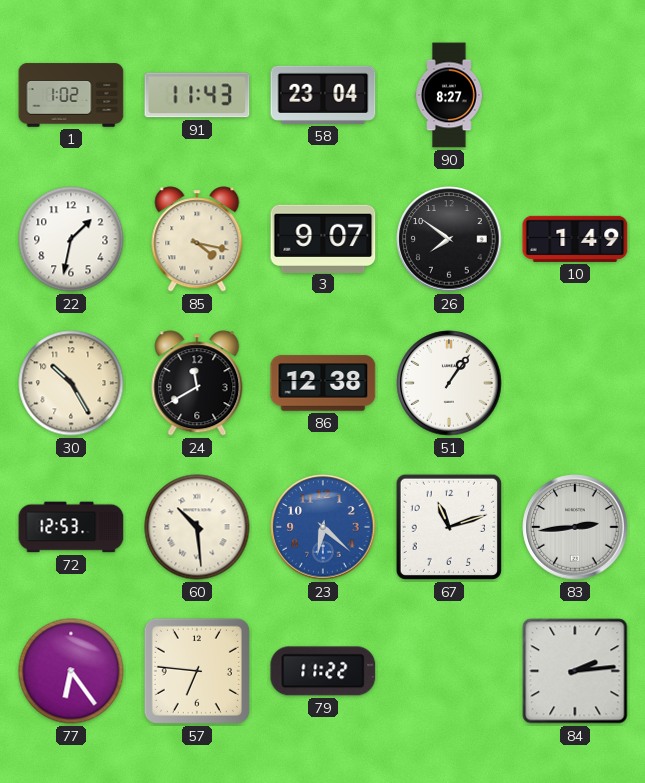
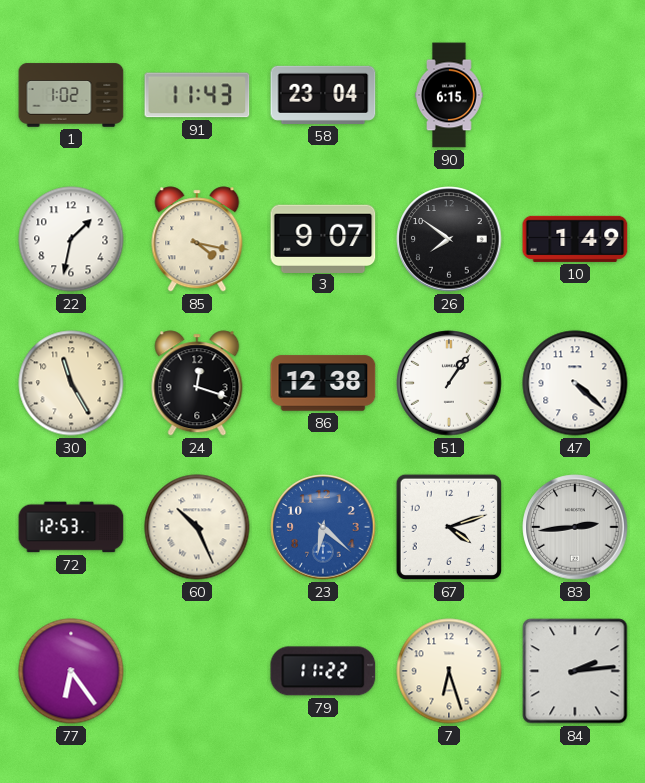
90: 8:27 -> 6:15 (449, 95)
30: 10:25 -> 11:25 (71, 383)
24: 11:40 -> 12:18 (197, 383)
47: none -> 4:22 (575, 383)
60: 10:29 -> 10:26 (197, 527)
67: 11:12 -> 4:12 (449, 527)
57: 6:46 -> none (197, 671)
7: none -> 6:27 (449, 671)
